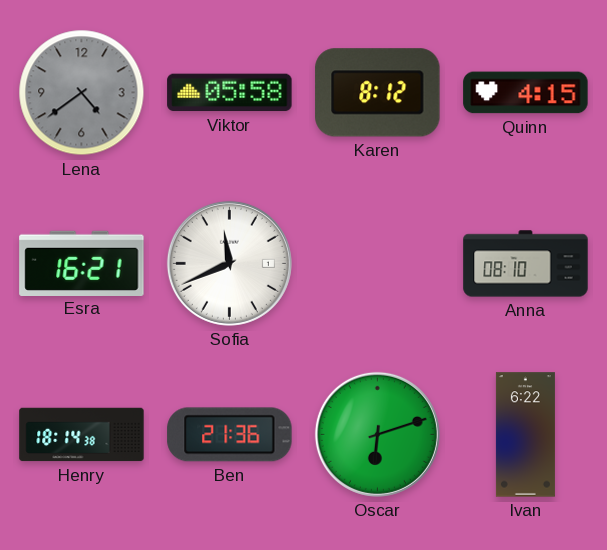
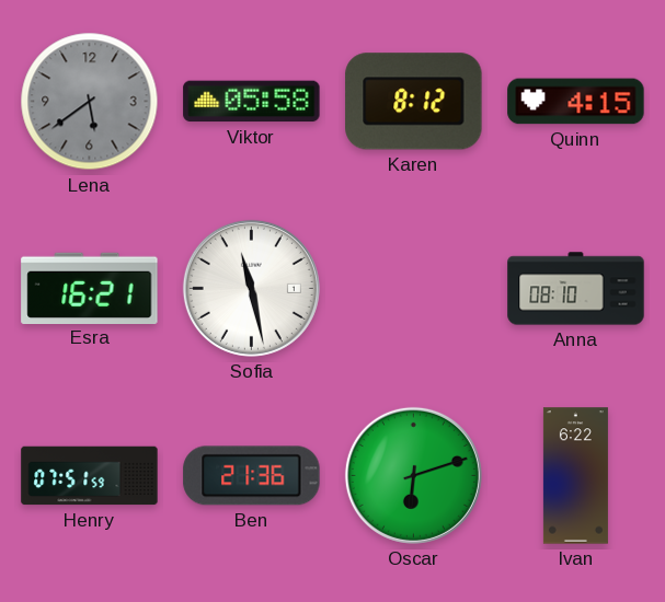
Lena: 4:39 -> 5:39 (90, 102)
Sofia: 11:41 -> 11:28 (251, 288)
Henry: 18:14 -> 07:51 (90, 476)
